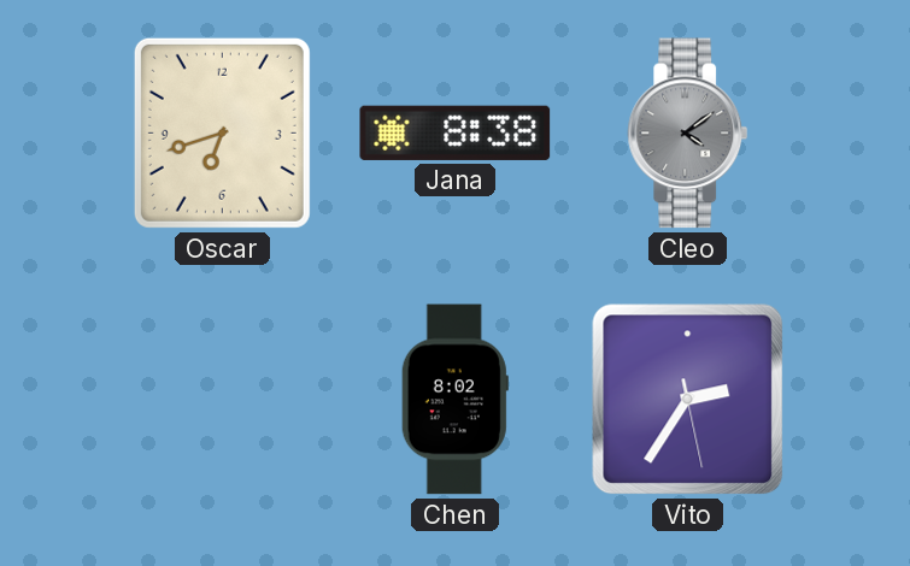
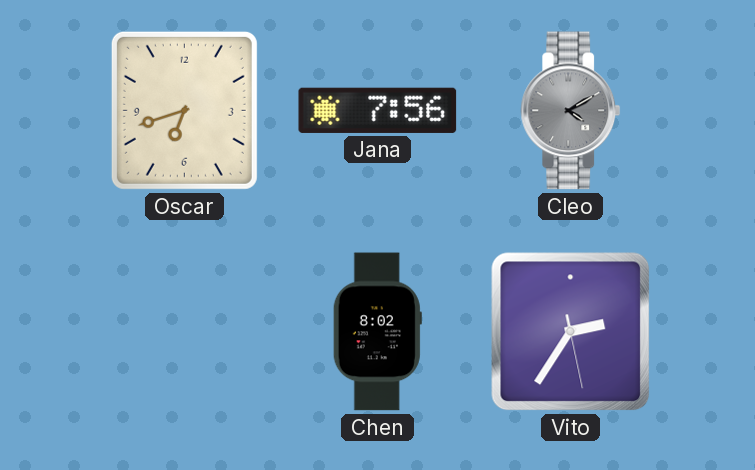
Jana: 8:38 -> 7:56 (378, 110)
Cleo: 4:09 -> 4:10 (571, 111)
